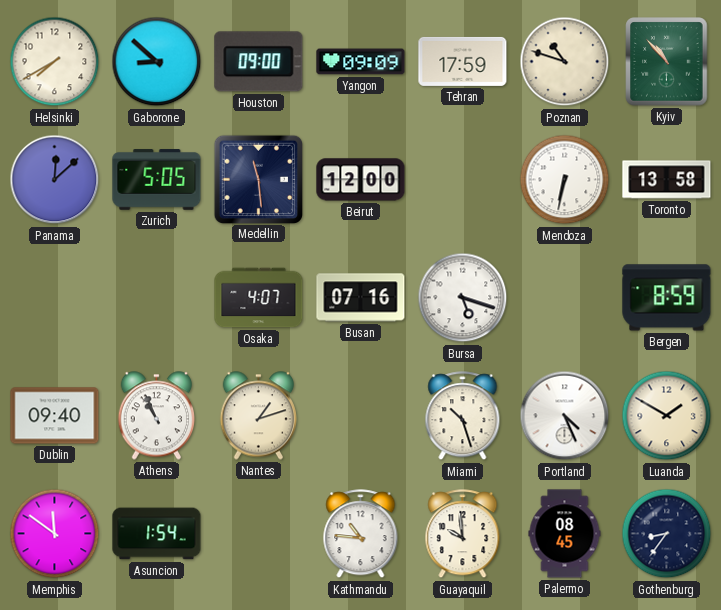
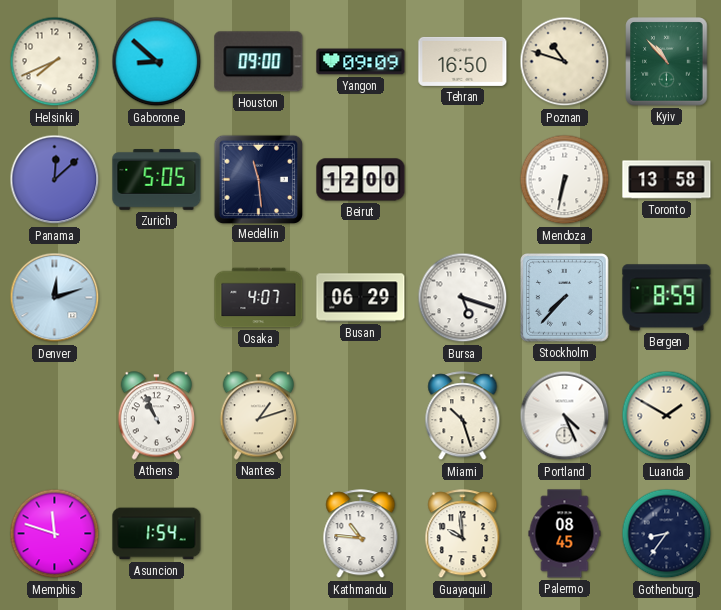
Helsinki: 7:40 -> 7:41 (55, 62)
Tehran: 17:59 -> 16:50 (463, 61)
Denver: none -> 12:12 (55, 298)
Busan: 07:16 -> 06:29 (361, 298)
Stockholm: none -> 7:37 (565, 298)
Dublin: 09:40 -> none (55, 416)
Memphis: 11:51 -> 11:48 (55, 534)
